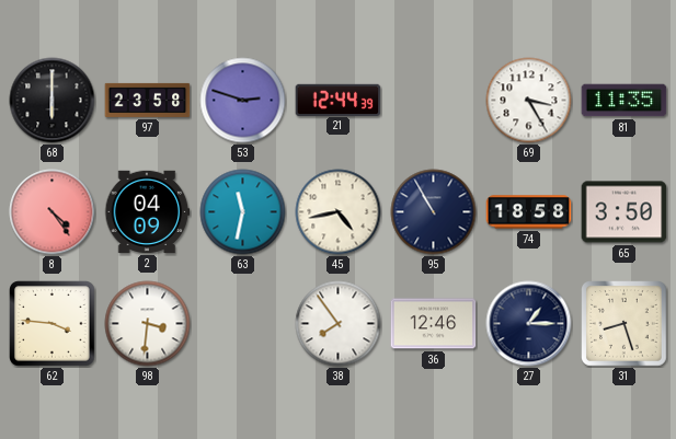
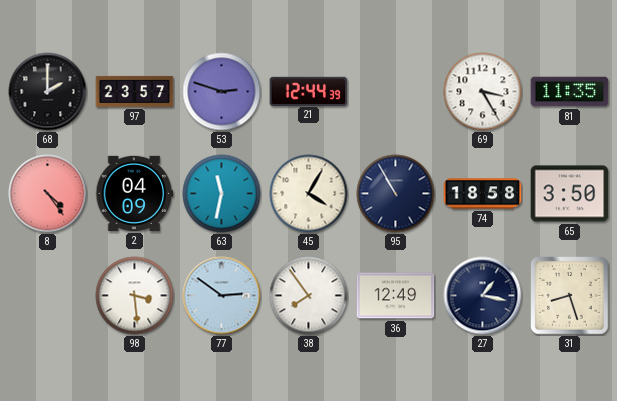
68: 6:00 -> 2:00 (48, 92)
97: 23:58 -> 23:57 (135, 91)
45: 4:43 -> 4:05 (309, 194)
62: 3:46 -> none (53, 324)
98: 3:31 -> 3:29 (135, 296)
77: none -> 2:51 (222, 296)
36: 12:46 -> 12:49 (396, 296)
27: 1:15 -> 1:17 (483, 296)
